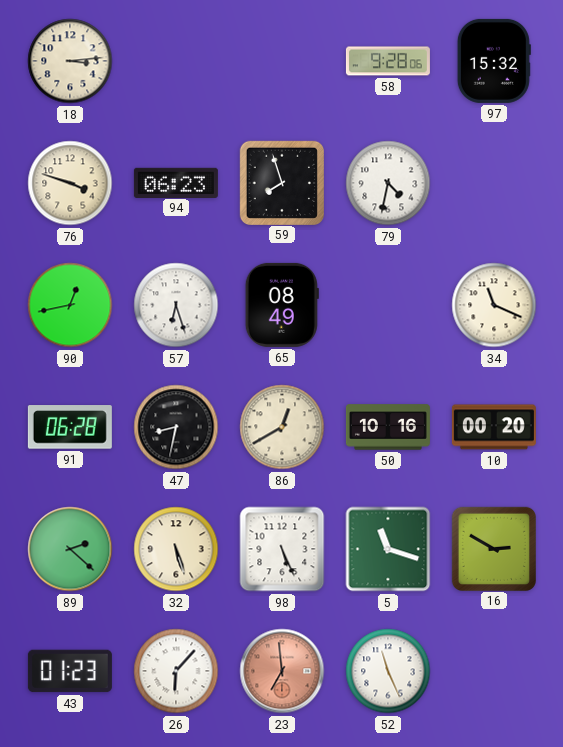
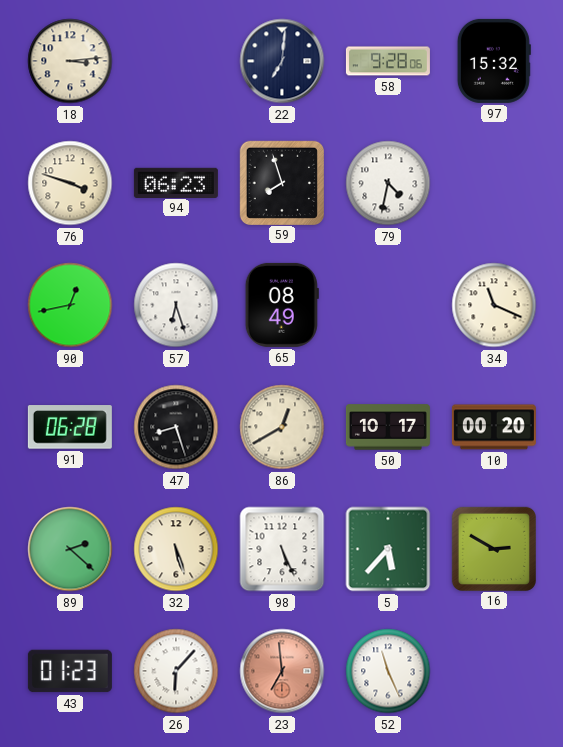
22: none -> 7:01 (282, 61)
47: 8:32 -> 8:27 (176, 427)
50: 10:16 -> 10:17 (388, 427)
5: 11:18 -> 5:37 (388, 549)
